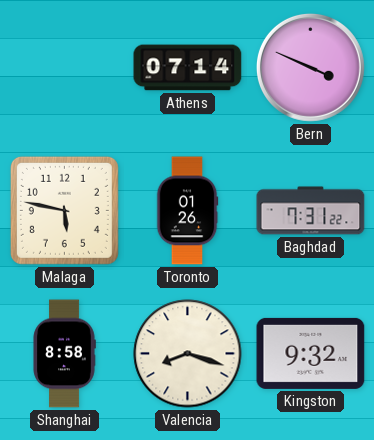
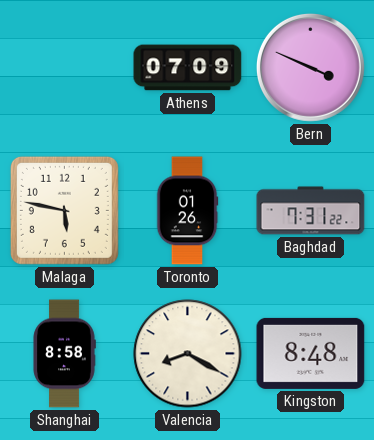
Athens: 07:14 -> 07:09 (188, 68)
Valencia: 8:18 -> 8:20 (188, 354)
Kingston: 9:32 -> 8:48 (311, 353)
